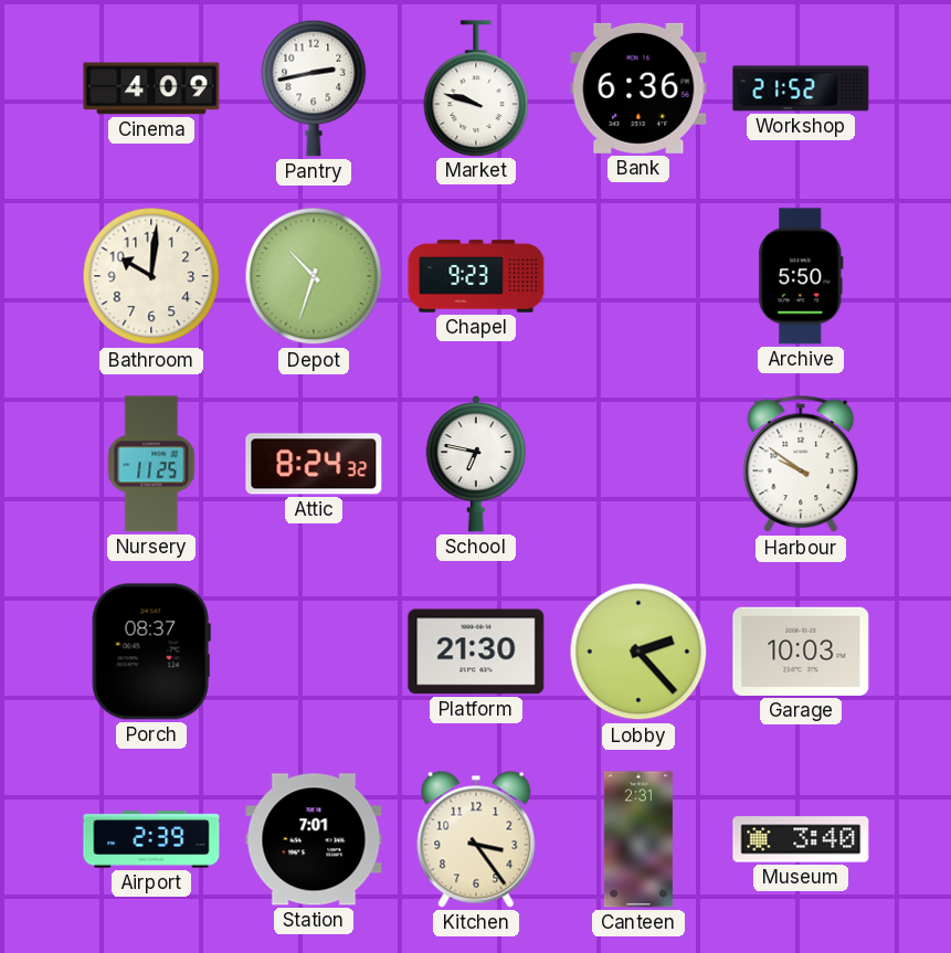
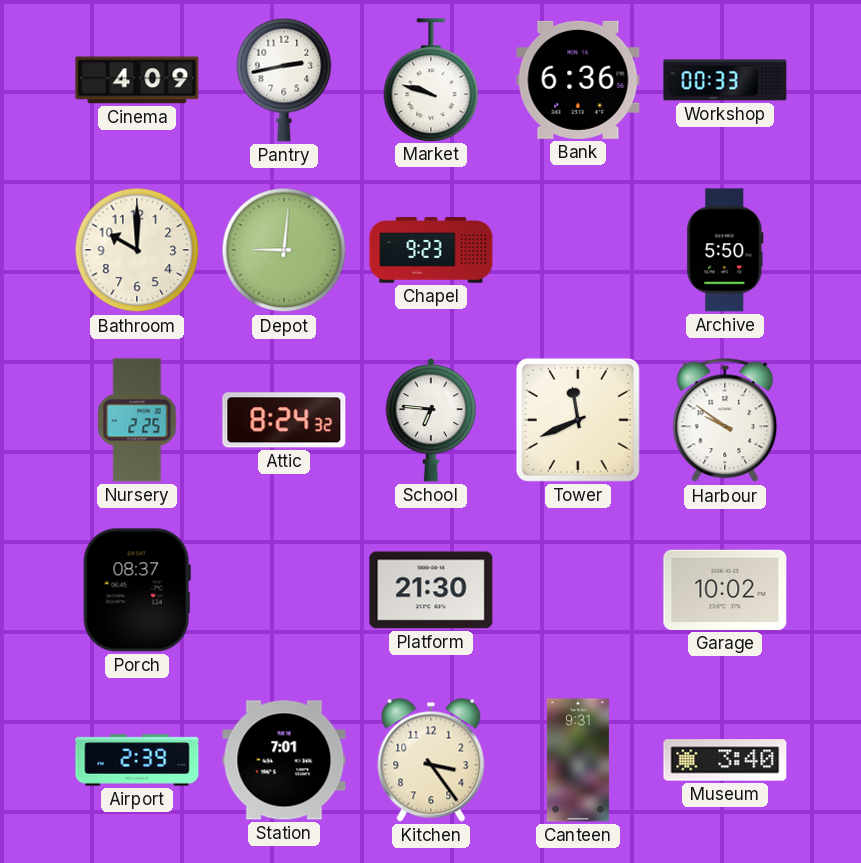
Workshop: 21:52 -> 00:33 (725, 80)
Bathroom: 10:01 -> 10:00 (137, 250)
Depot: 10:33 -> 9:01 (284, 250)
Nursery: 11:25 -> 2:25 (137, 420)
School: 6:47 -> 6:46 (431, 420)
Tower: none -> 11:41 (578, 420)
Lobby: 2:23 -> none (638, 652)
Garage: 10:03 -> 10:02 (725, 590)
Canteen: 2:31 -> 9:31 (578, 760)
